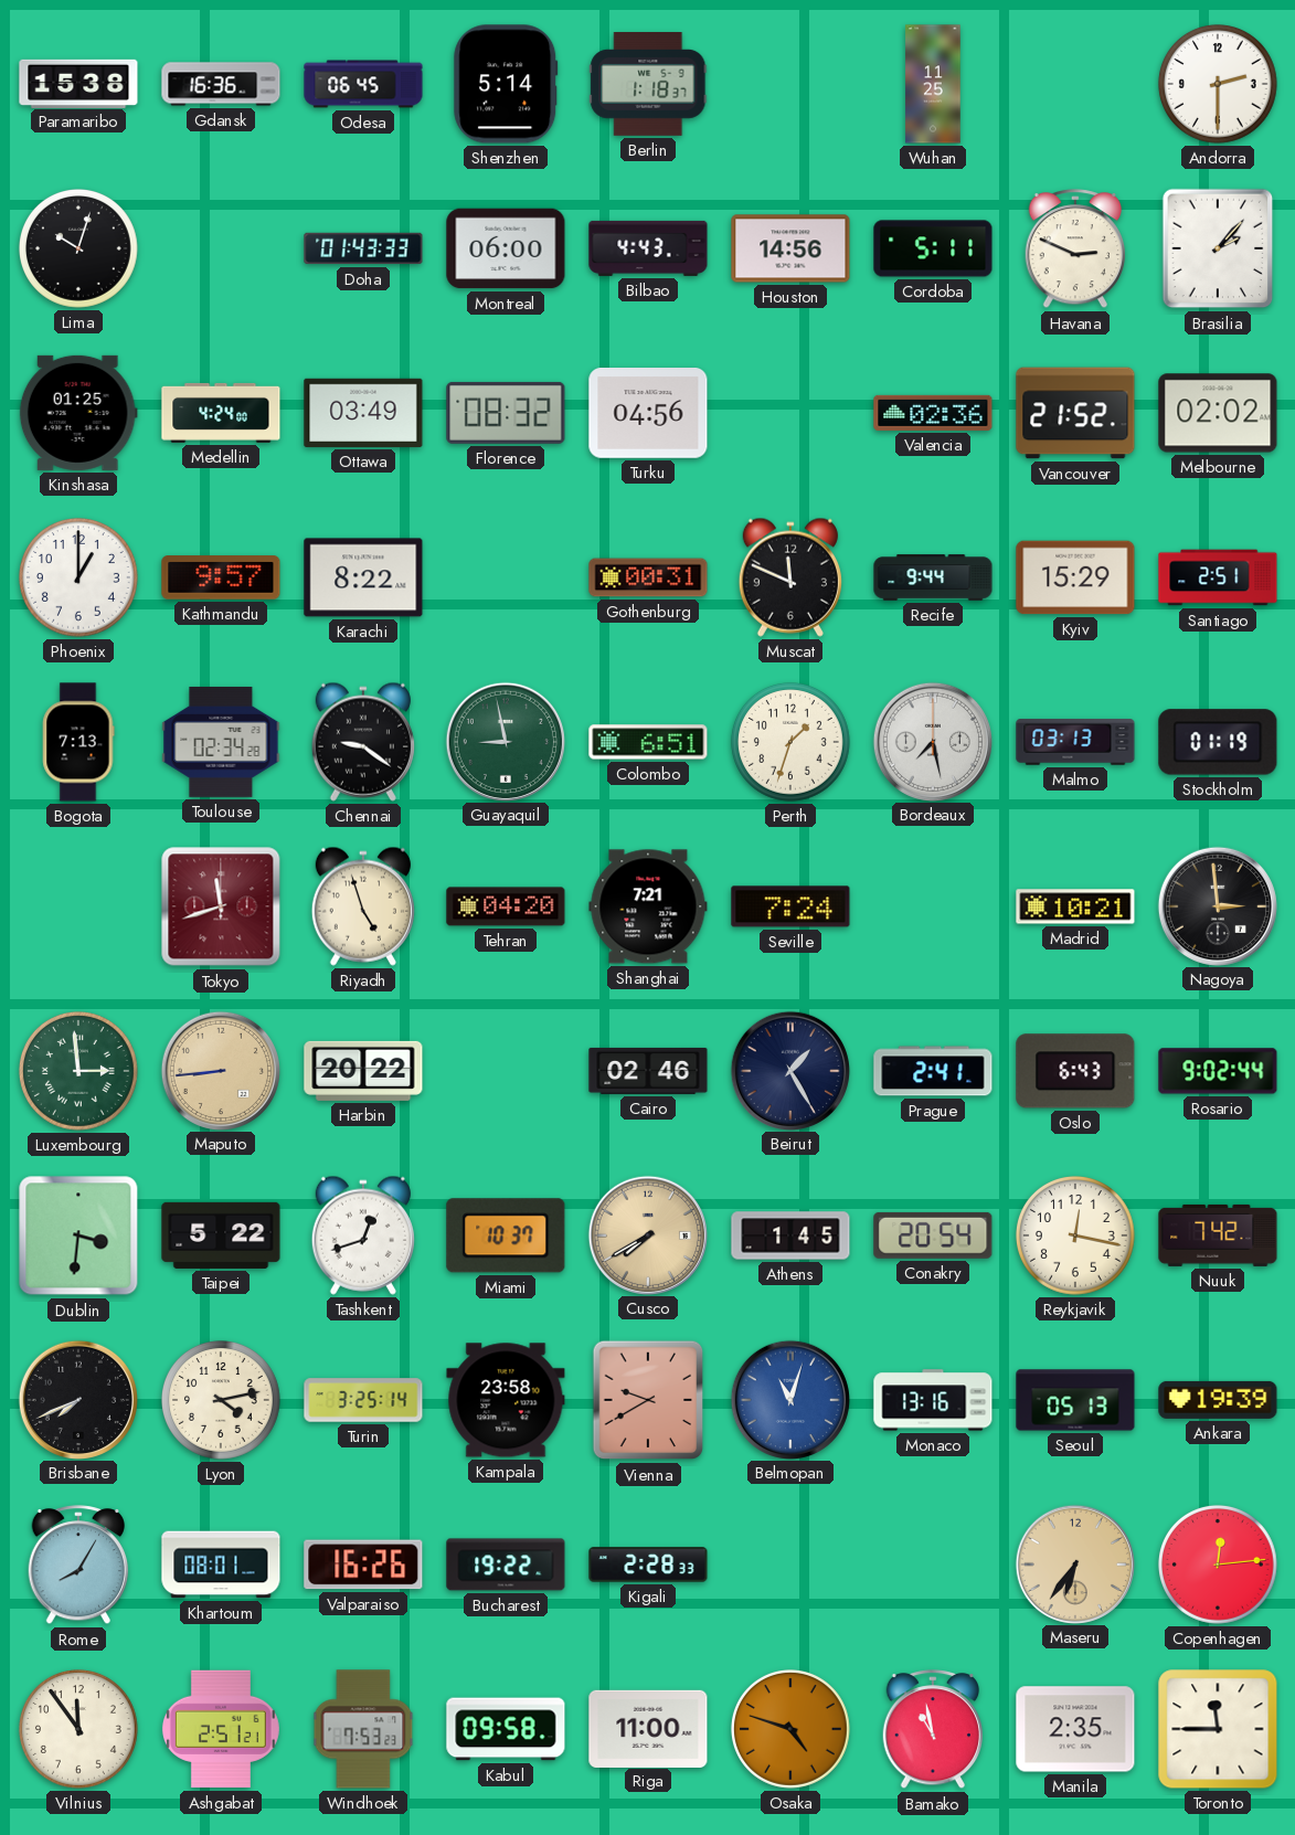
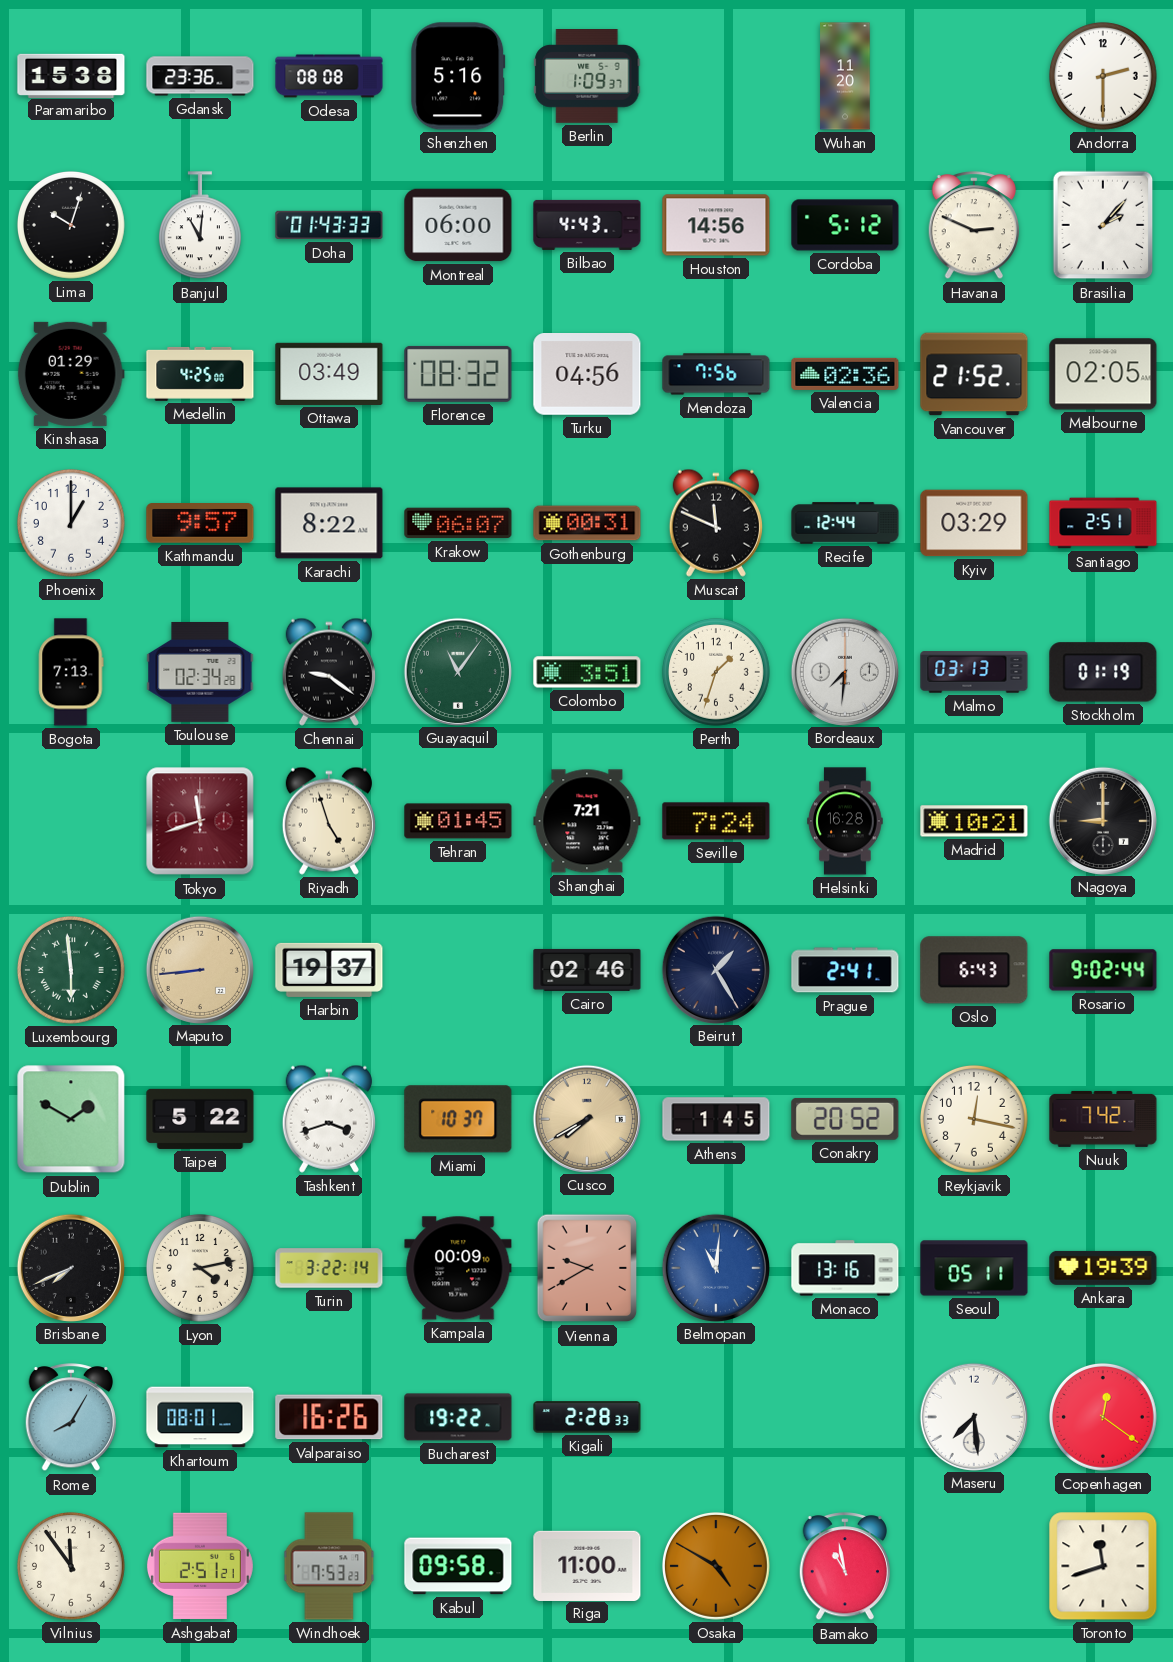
Gdansk: 16:36 -> 23:36 (200, 76)
Odesa: 06:45 -> 08:08 (329, 76)
Shenzhen: 5:14 -> 5:16 (458, 76)
Berlin: 1:18 -> 1:09 (587, 77)
Wuhan: 11:25 -> 11:20 (845, 76)
Banjul: none -> 11:01 (200, 226)
Cordoba: 5:11 -> 5:12 (845, 225)
Kinshasa: 01:25 -> 01:29 (71, 374)
Medellin: 4:24 -> 4:25 (200, 374)
Mendoza: none -> 7:56 (716, 374)
Melbourne: 02:02 -> 02:05 (1103, 374)
Krakow: none -> 06:07 (458, 523)
Recife: 9:44 -> 12:44 (845, 523)
Kyiv: 15:29 -> 03:29 (974, 523)
Guayaquil: 8:58 -> 11:06 (457, 671)
Colombo: 6:51 -> 3:51 (587, 672)
Bordeaux: 7:28 -> 7:31 (844, 671)
Tehran: 04:20 -> 01:45 (458, 821)
Helsinki: none -> 16:28 (845, 821)
Nagoya: 2:59 -> 9:00 (1102, 820)
Luxembourg: 2:59 -> 5:59 (71, 971)
Harbin: 20:22 -> 19:37 (329, 970)
Dublin: 3:31 -> 1:50 (71, 1119)
Tashkent: 12:42 -> 3:42 (329, 1119)
Conakry: 20:54 -> 20:52 (845, 1119)
Turin: 3:25 -> 3:22 (329, 1268)
Kampala: 23:58 -> 00:09 (458, 1268)
Belmopan: 11:03 -> 11:01 (715, 1267)
Seoul: 05:13 -> 05:11 (974, 1268)
Maseru: 6:36 -> 7:29 (973, 1416)
Maseru dial: champagne -> white (973, 1416)
Copenhagen: 12:14 -> 12:21 (1103, 1418)
Osaka: 4:48 -> 4:50 (716, 1567)
Manila: 2:35 -> none (1075, 1729)
Toronto: 11:45 -> 11:42 (1103, 1566)
